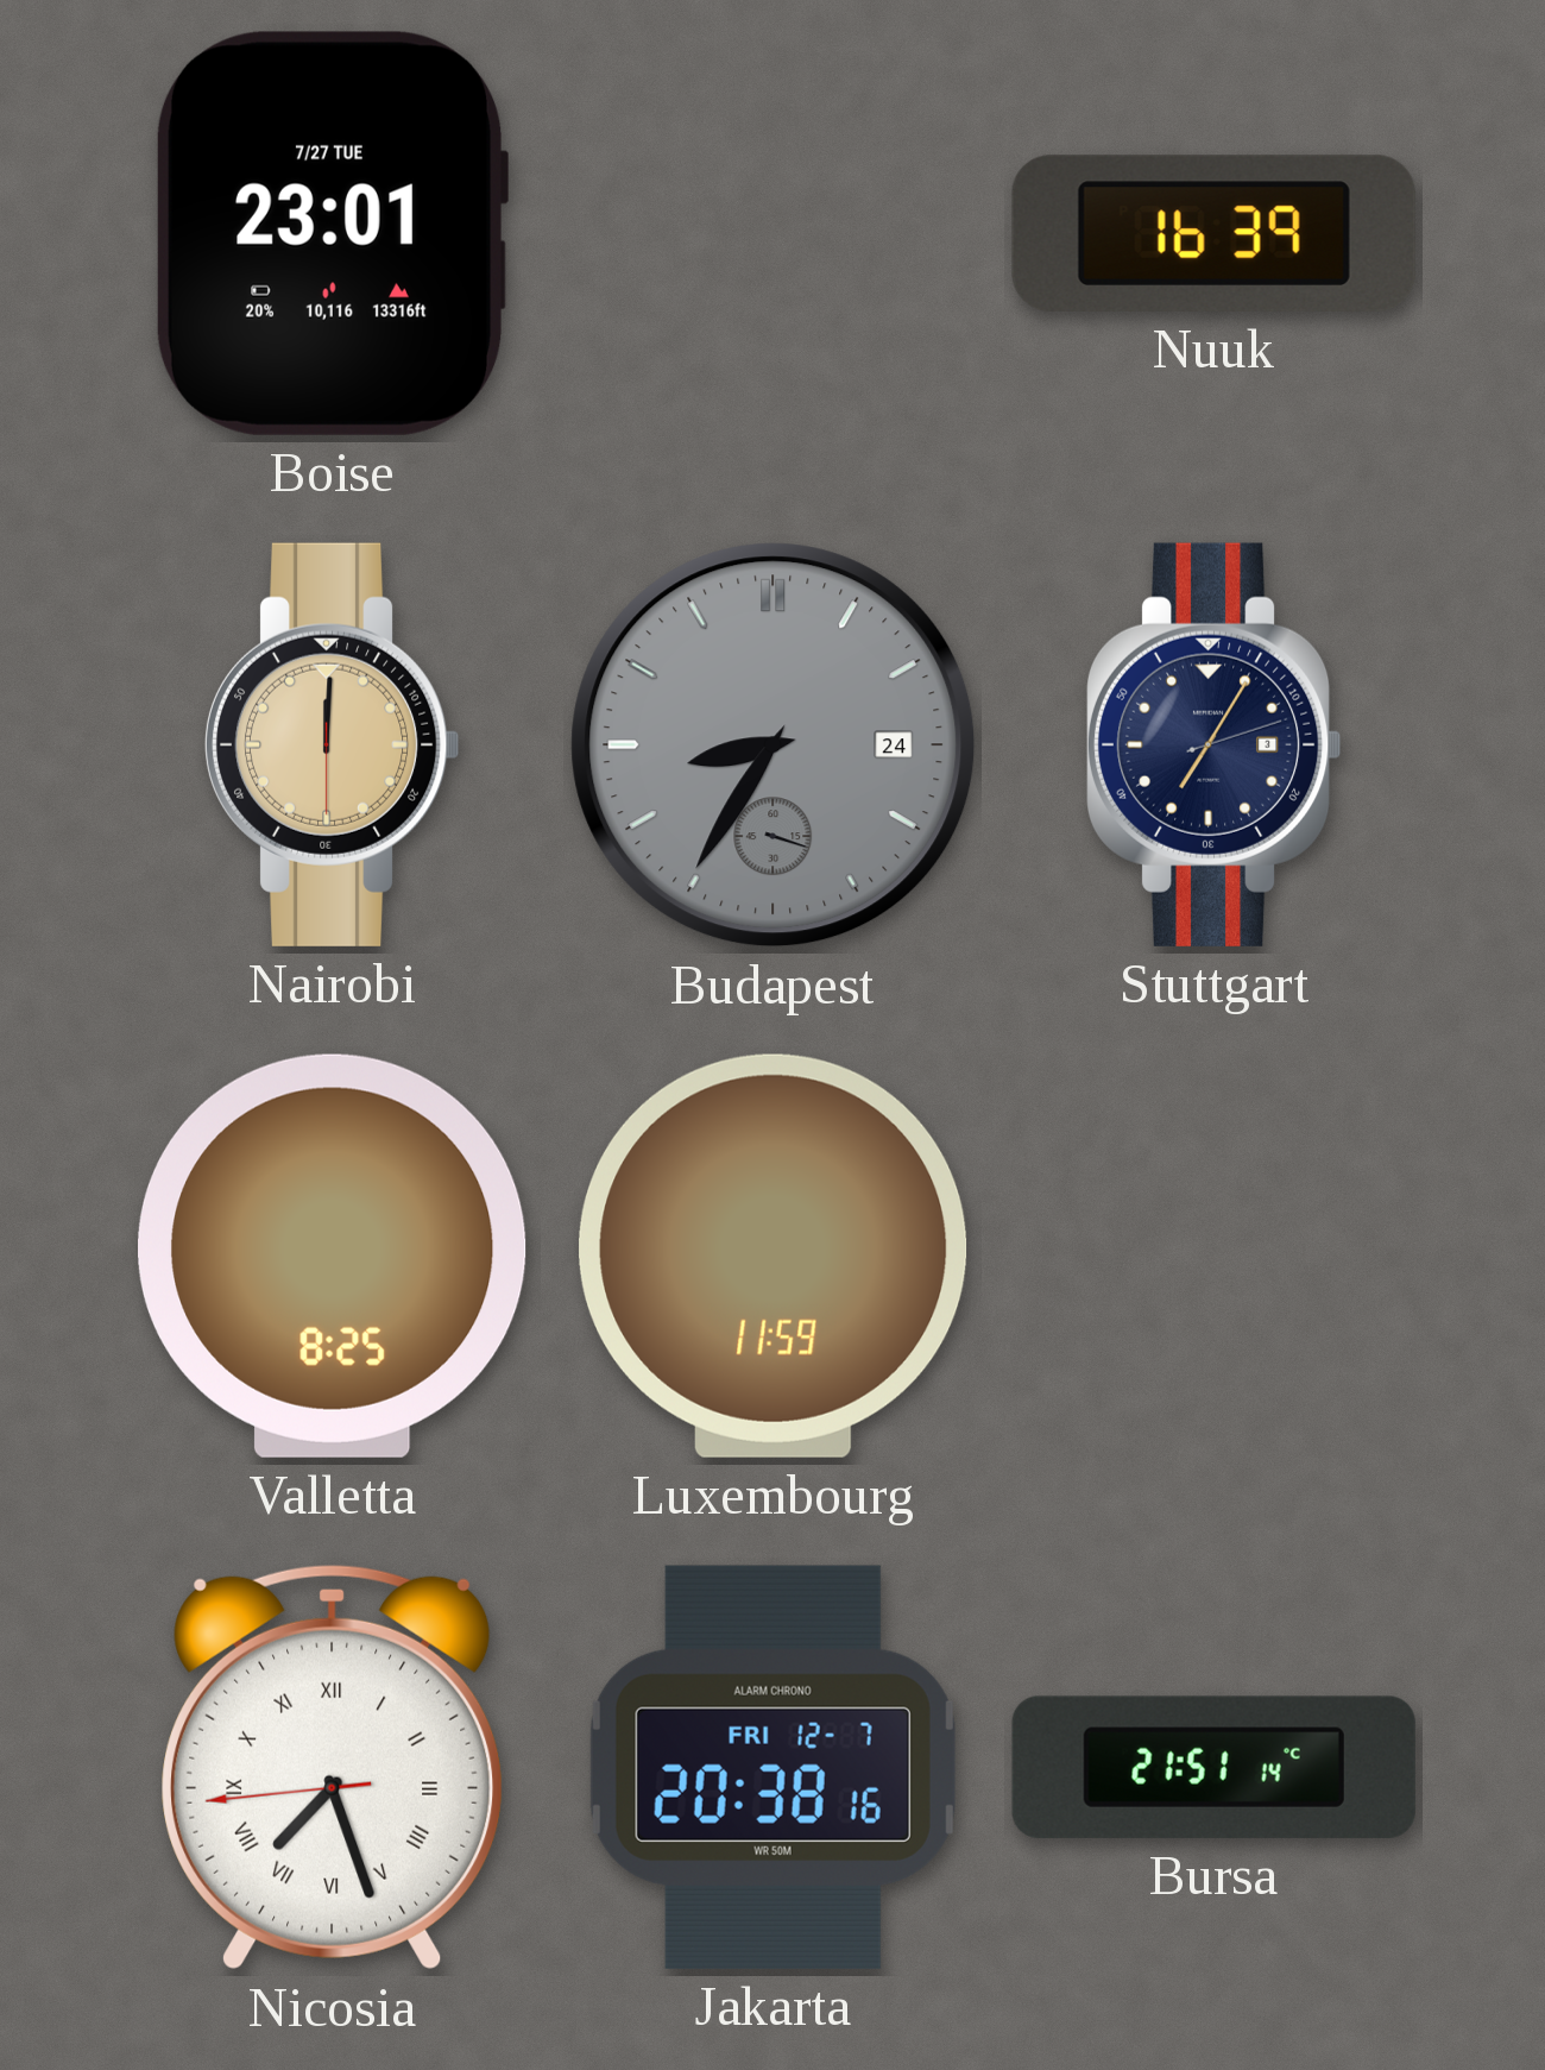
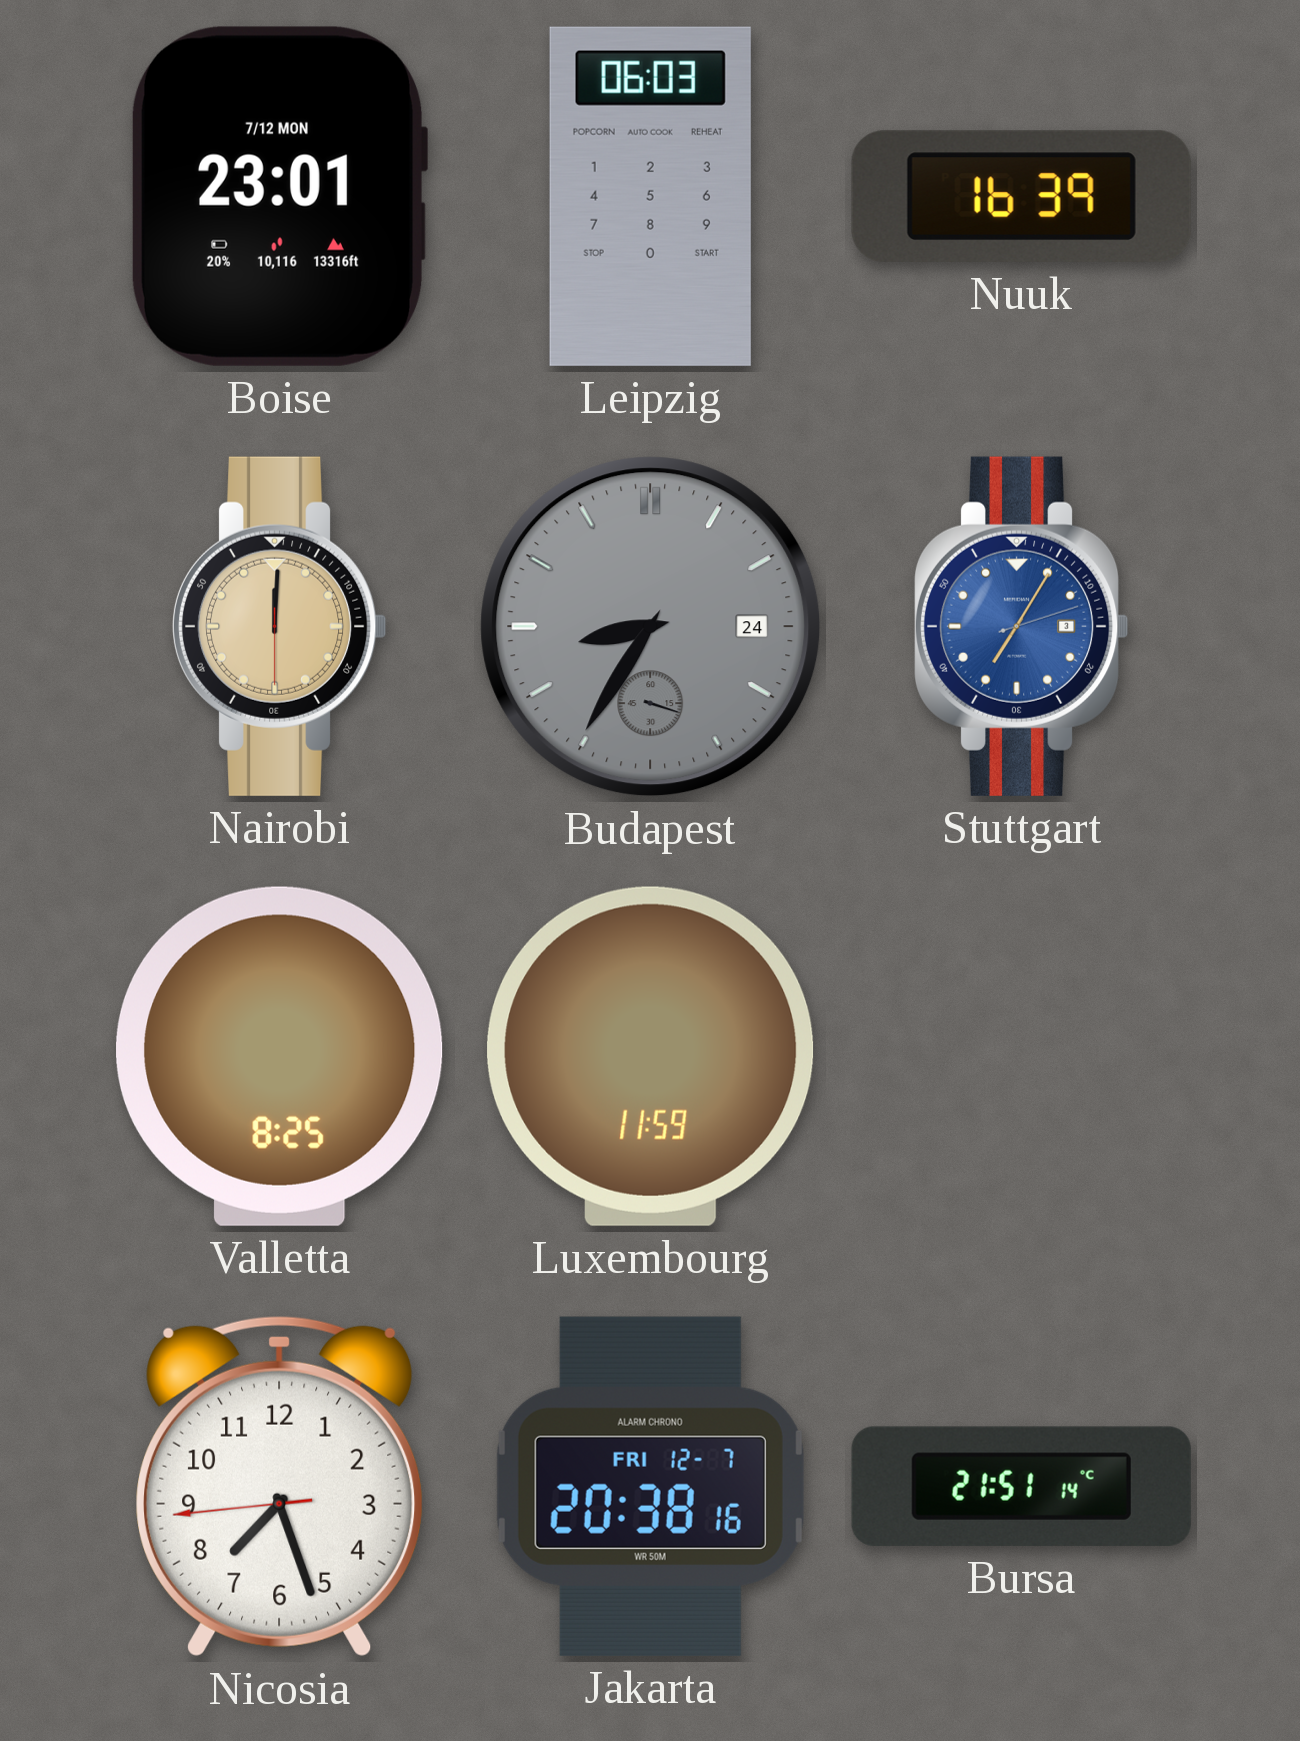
Boise date: 7/27 TUE -> 7/12 MON (278, 196)
Leipzig: none -> 06:03 (650, 196)
Stuttgart dial: navy -> blue (1021, 626)
Nicosia numerals: Roman -> Arabic (280, 1486)
